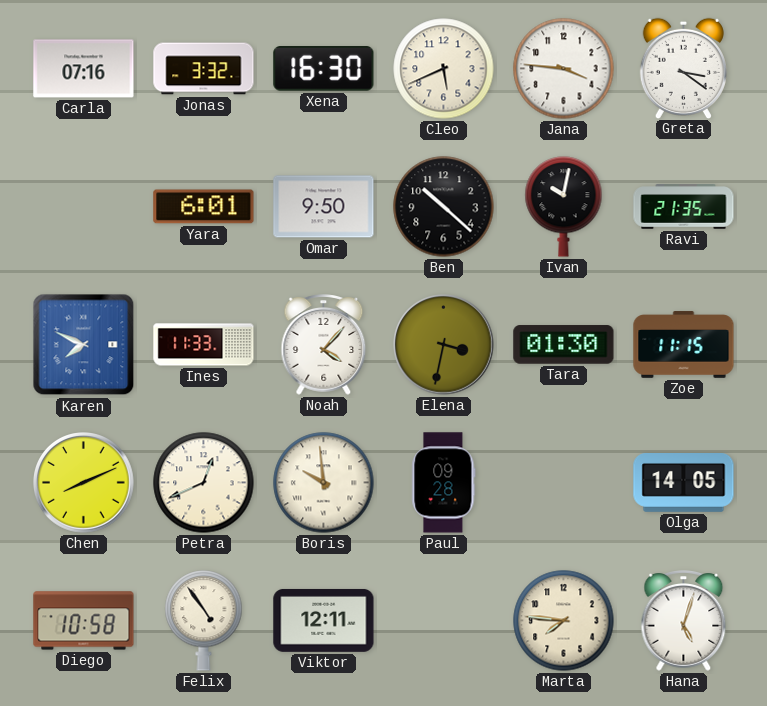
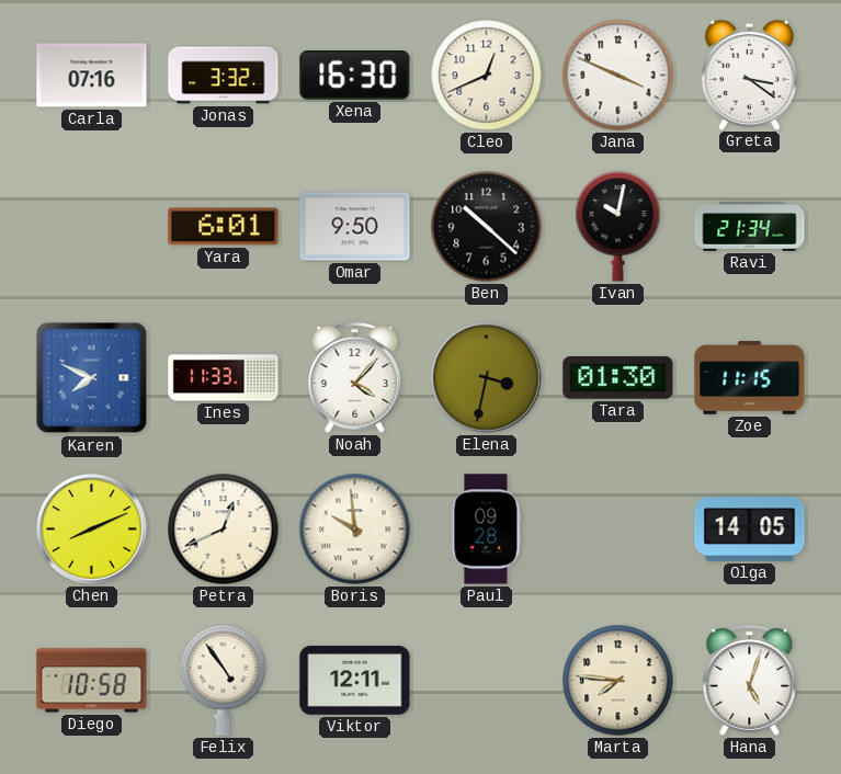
Cleo: 5:41 -> 12:41 (487, 76)
Jana: 3:46 -> 3:49 (618, 76)
Ravi: 21:35 -> 21:34 (750, 227)
